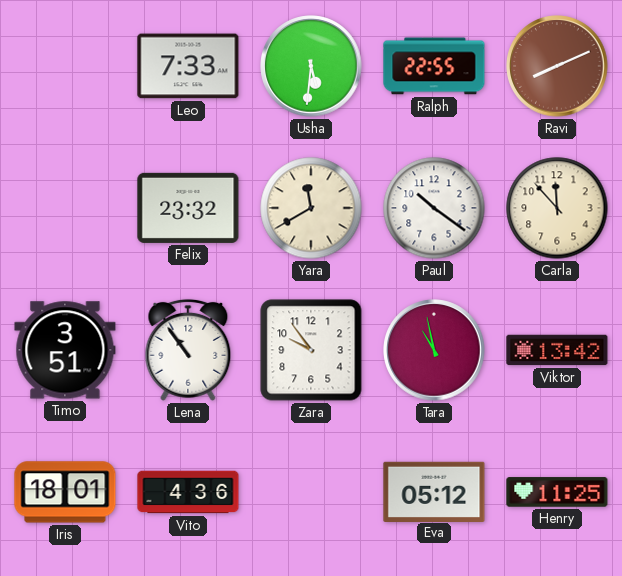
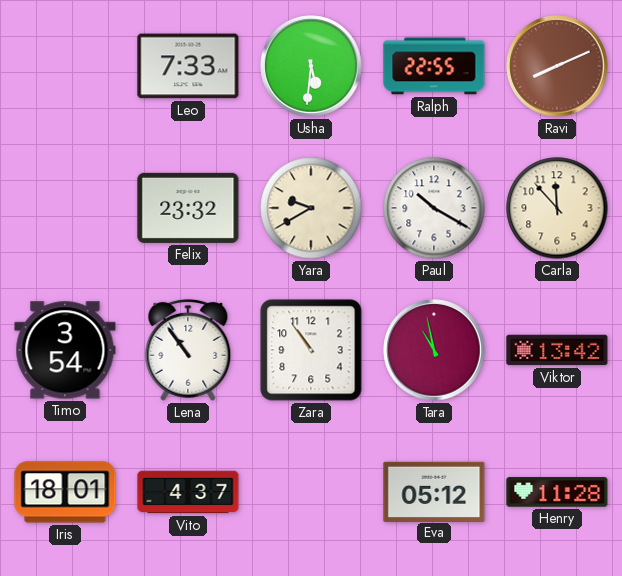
Yara: 11:40 -> 9:40 (311, 208)
Paul: 10:21 -> 10:20 (434, 208)
Timo: 3:51 -> 3:54 (65, 350)
Zara: 9:54 -> 10:54 (311, 350)
Vito: 4:36 -> 4:37 (188, 492)
Henry: 11:25 -> 11:28 (557, 492)
